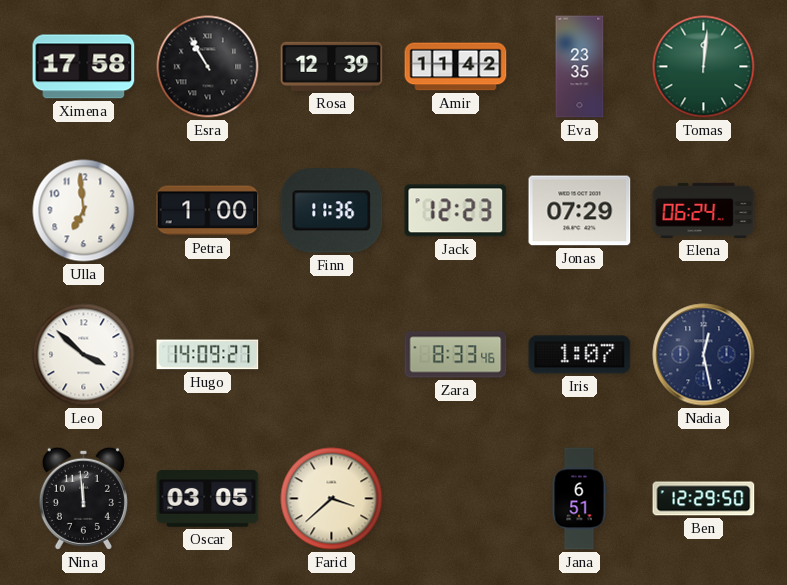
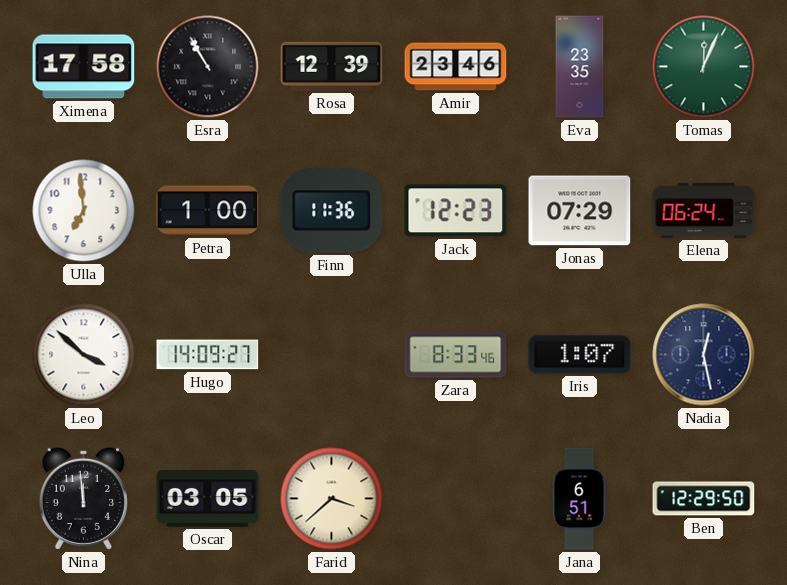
Amir: 11:42 -> 23:46 (456, 67)
Tomas: 12:01 -> 12:04 (704, 67)
